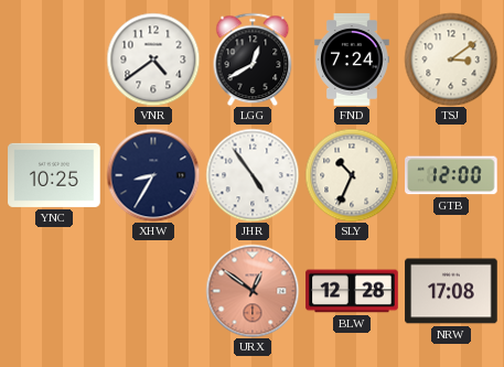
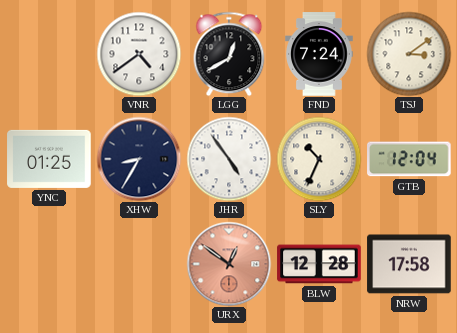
YNC: 10:25 -> 01:25 (49, 159)
GTB: 12:00 -> 12:04 (409, 159)
NRW: 17:08 -> 17:58 (409, 264)
